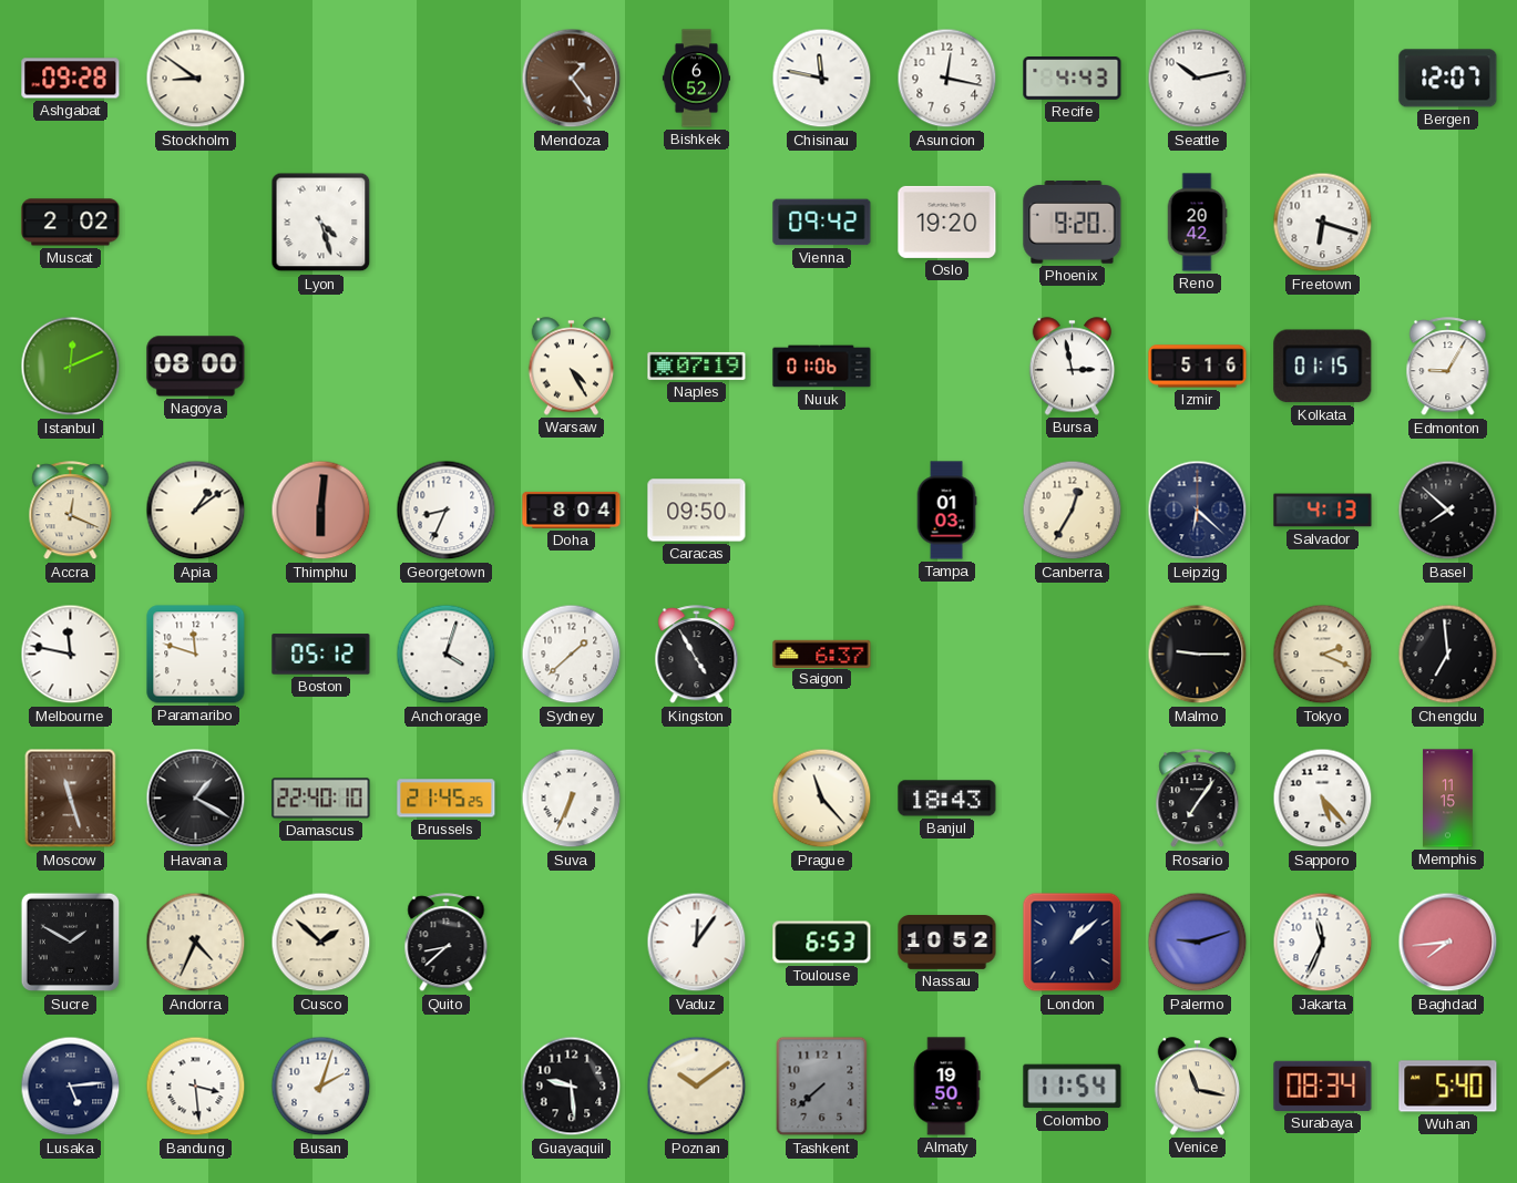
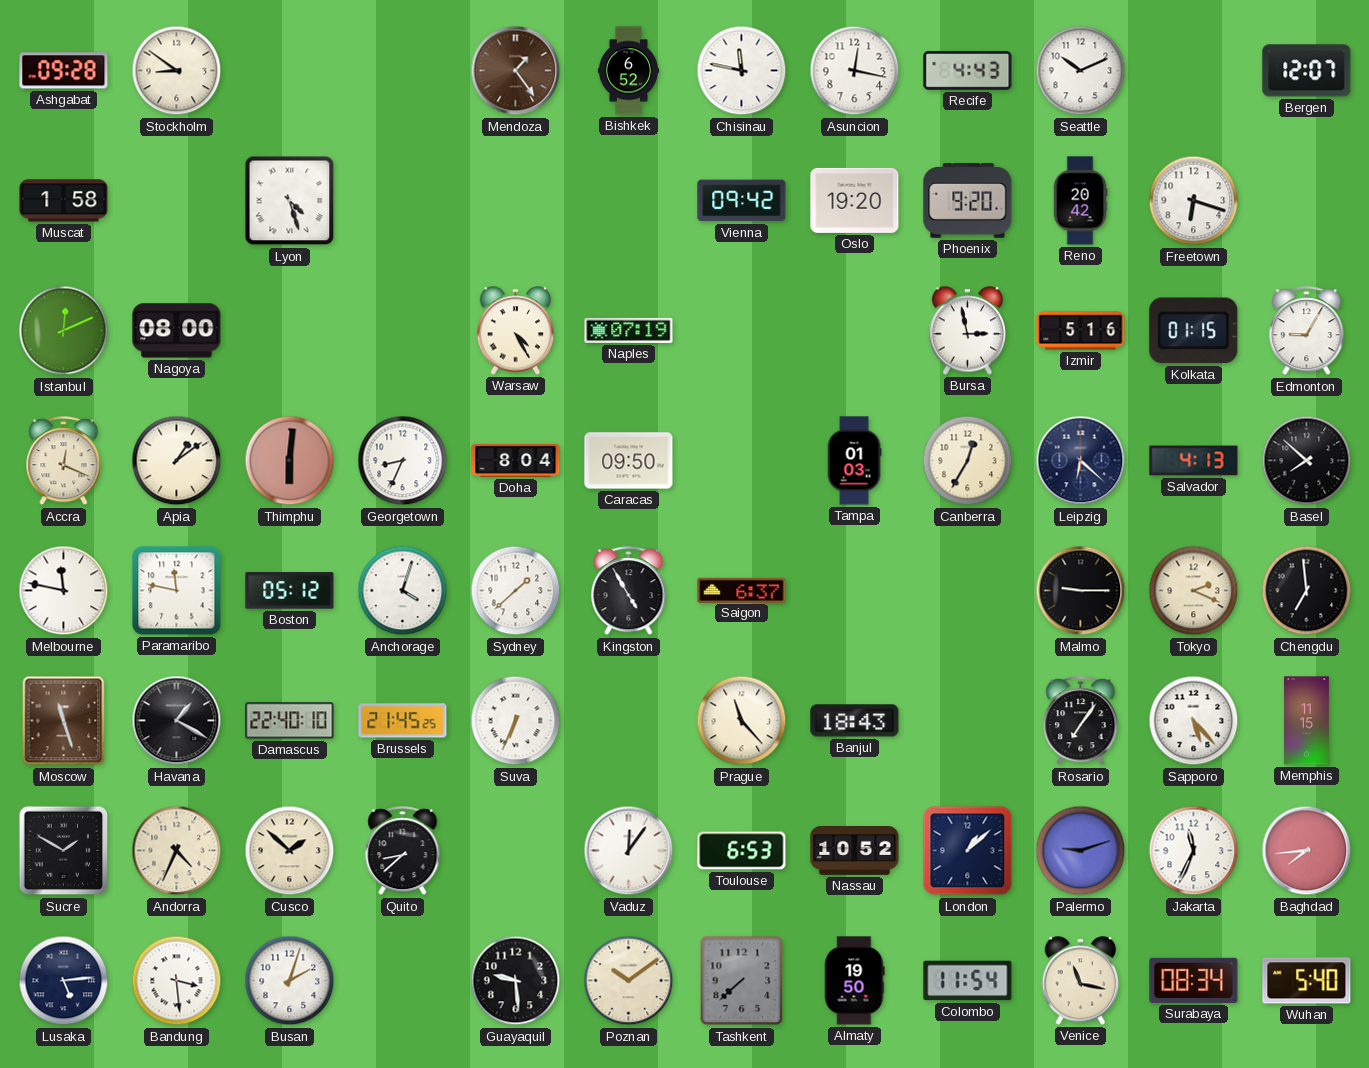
Seattle: 10:13 -> 10:11 (1081, 71)
Muscat: 2:02 -> 1:58 (64, 201)
Nuuk: 01:06 -> none (822, 367)
Paramaribo: 11:48 -> 11:47 (177, 591)
